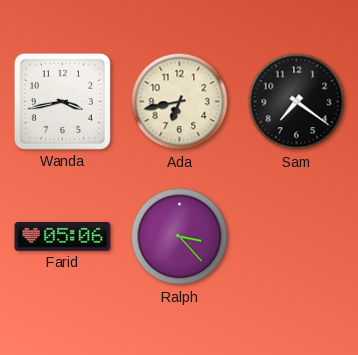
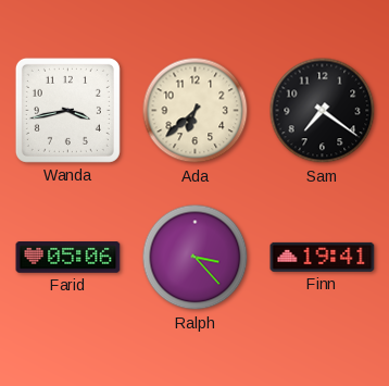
Ada: 6:43 -> 6:38 (196, 111)
Finn: none -> 19:41 (323, 257)
